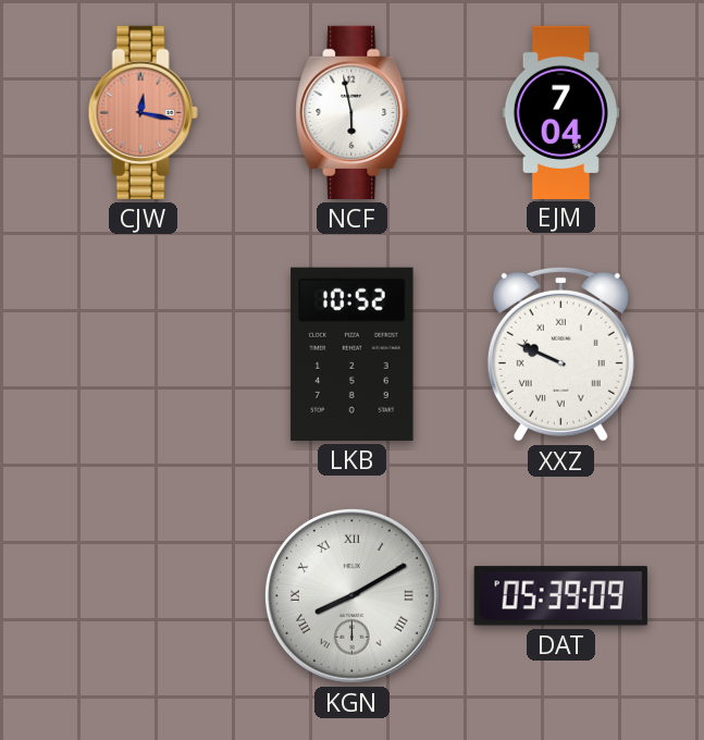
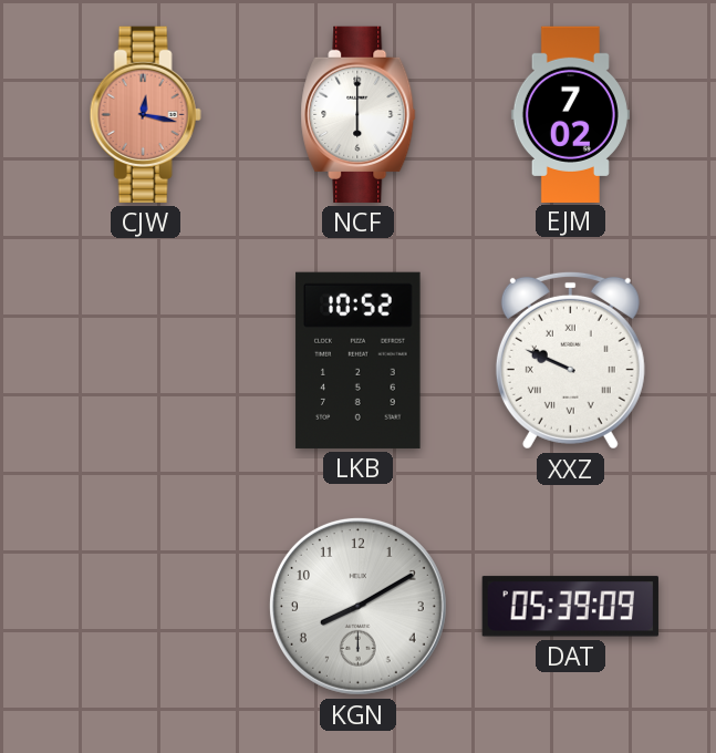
NCF: 5:58 -> 6:00 (359, 114)
EJM: 7:04 -> 7:02 (570, 114)
KGN numerals: Roman -> Arabic (357, 606)
